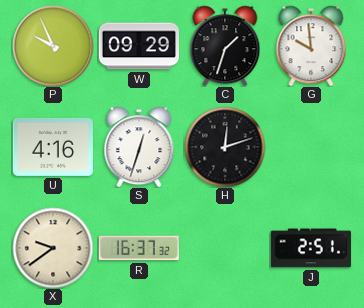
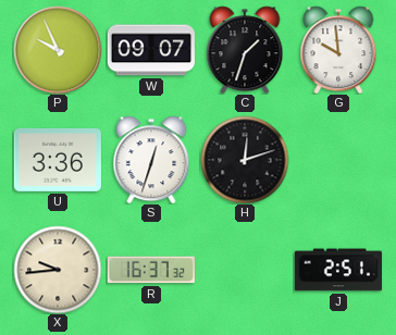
W: 09:29 -> 09:07 (151, 50)
U: 4:16 -> 3:36 (58, 160)
X: 9:39 -> 9:44 (58, 270)
